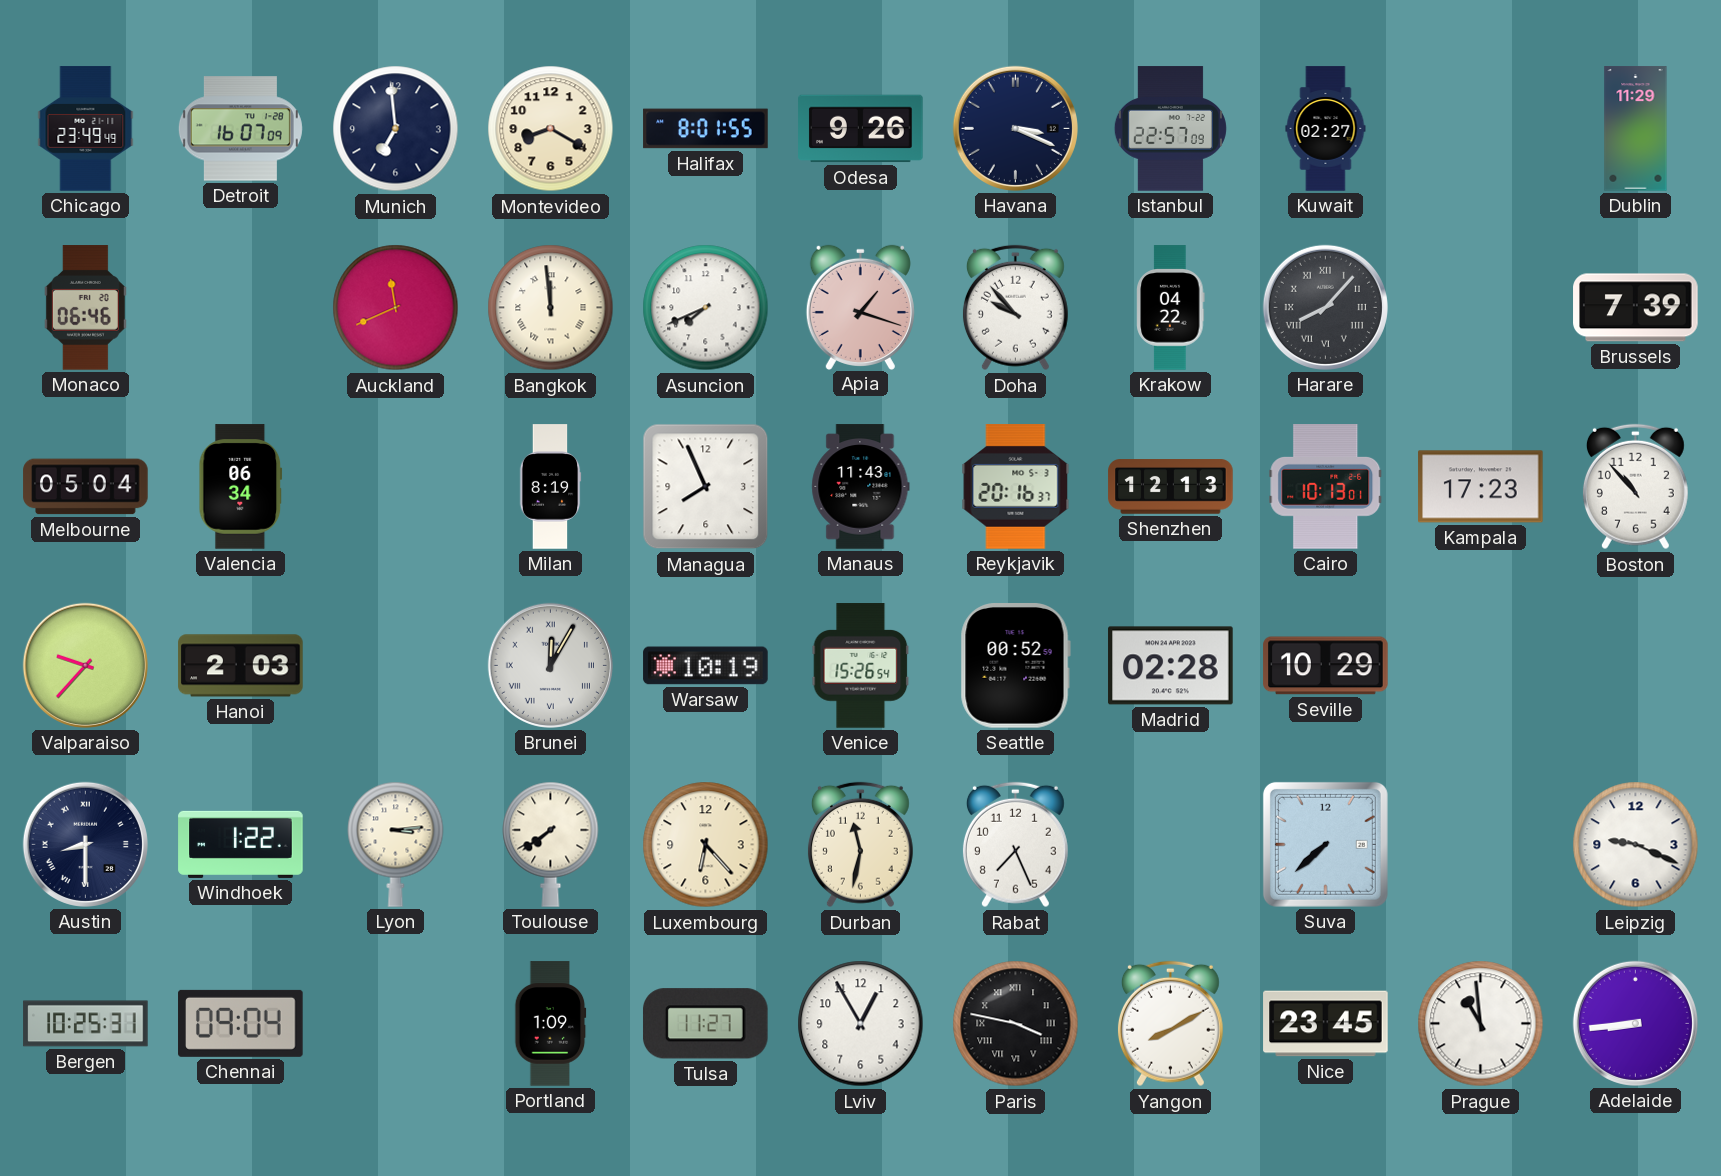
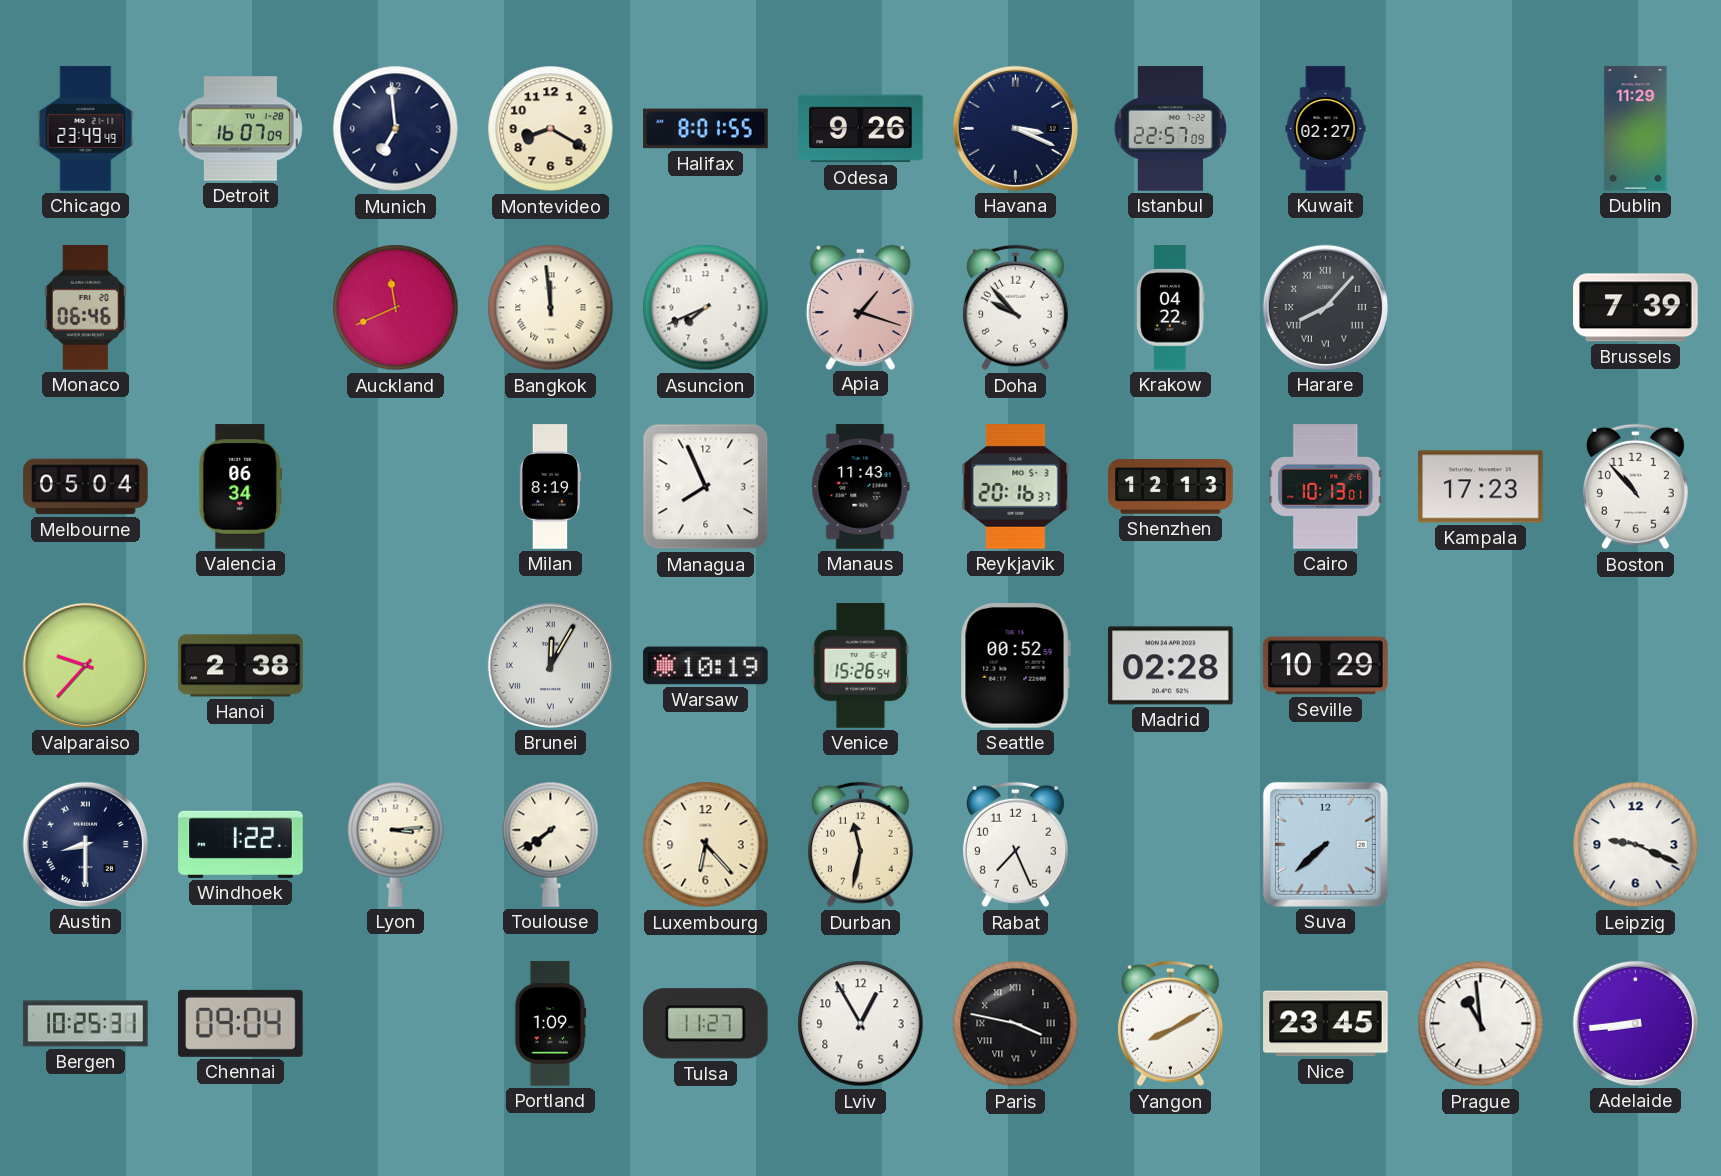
Hanoi: 2:03 -> 2:38 (241, 666)
